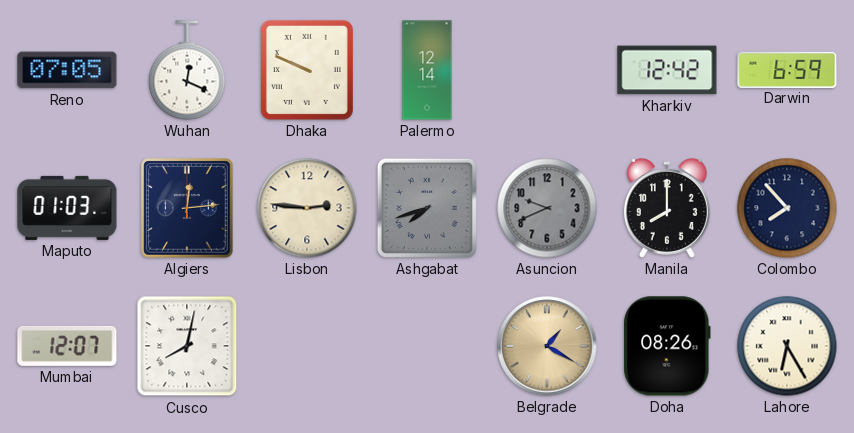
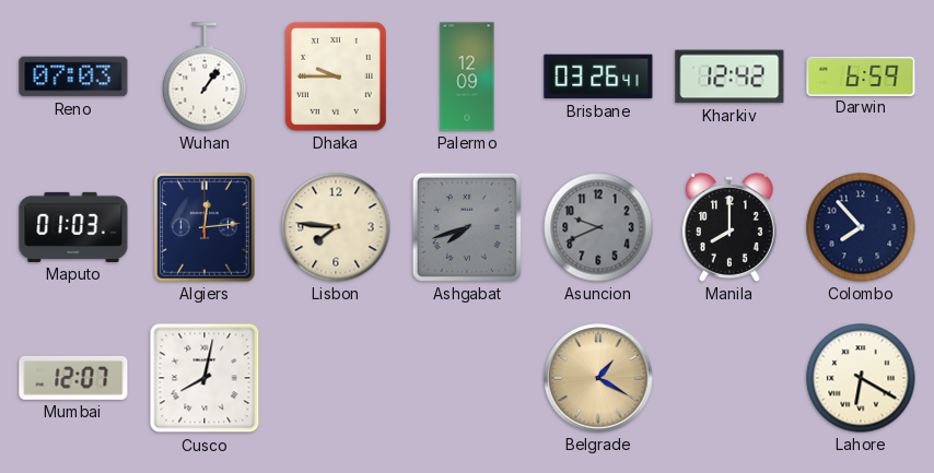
Reno: 07:05 -> 07:03 (73, 76)
Wuhan: 12:19 -> 1:06 (205, 76)
Dhaka: 9:49 -> 9:45 (336, 76)
Palermo: 12:14 -> 12:09 (467, 76)
Brisbane: none -> 03:26 (598, 76)
Lisbon: 2:46 -> 7:46 (336, 227)
Doha: 08:26 -> none (668, 346)
Lahore: 6:25 -> 6:20 (861, 378)
